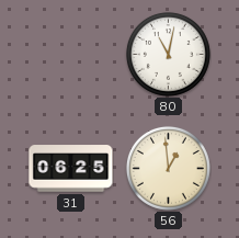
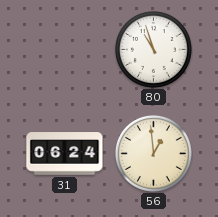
80: 11:02 -> 10:57 (153, 49)
31: 06:25 -> 06:24 (65, 154)
